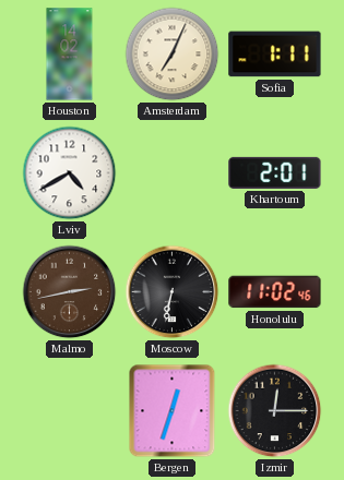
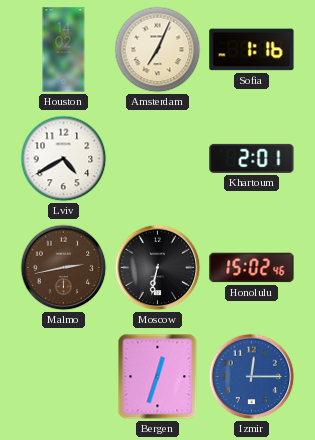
Sofia: 1:11 -> 1:16 (252, 50)
Honolulu: 11:02 -> 15:02 (252, 268)
Izmir dial: black -> blue (252, 377)
